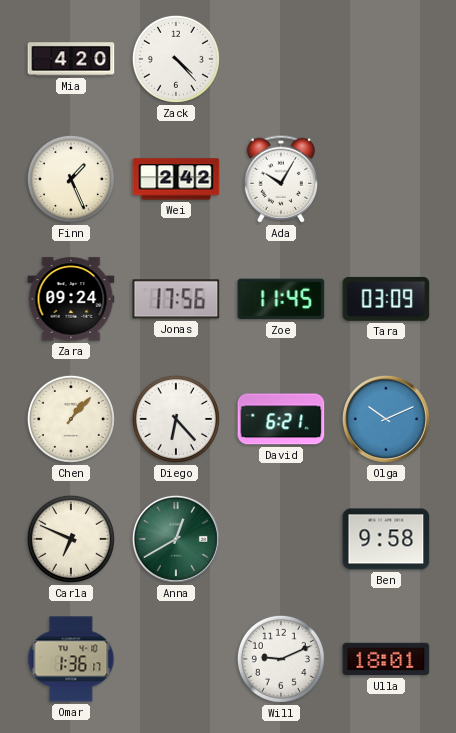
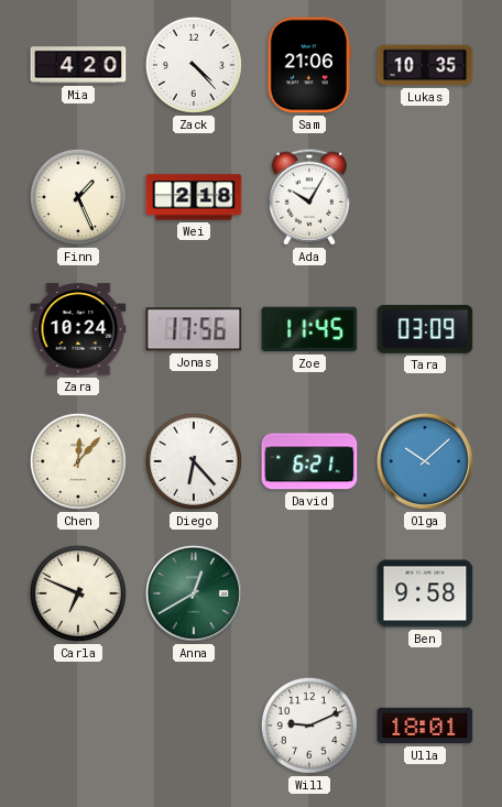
Sam: none -> 21:06 (309, 65)
Lukas: none -> 10:35 (425, 65)
Wei: 2:42 -> 2:18 (194, 197)
Zara: 09:24 -> 10:24 (78, 329)
Chen: 1:07 -> 12:07 (78, 461)
Olga: 10:11 -> 10:08 (425, 461)
Omar: 1:36 -> none (71, 659)
